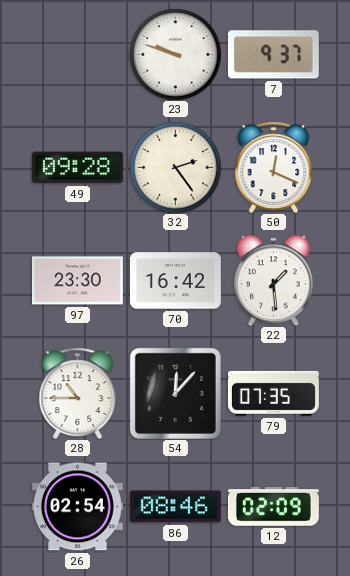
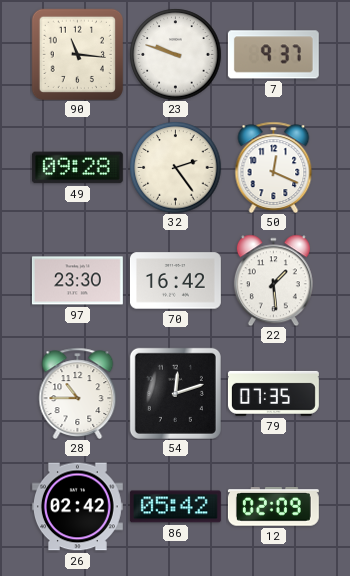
90: none -> 11:16 (77, 54)
54: 12:07 -> 12:12 (175, 393)
26: 02:54 -> 02:42 (77, 507)
86: 08:46 -> 05:42 (175, 507)
